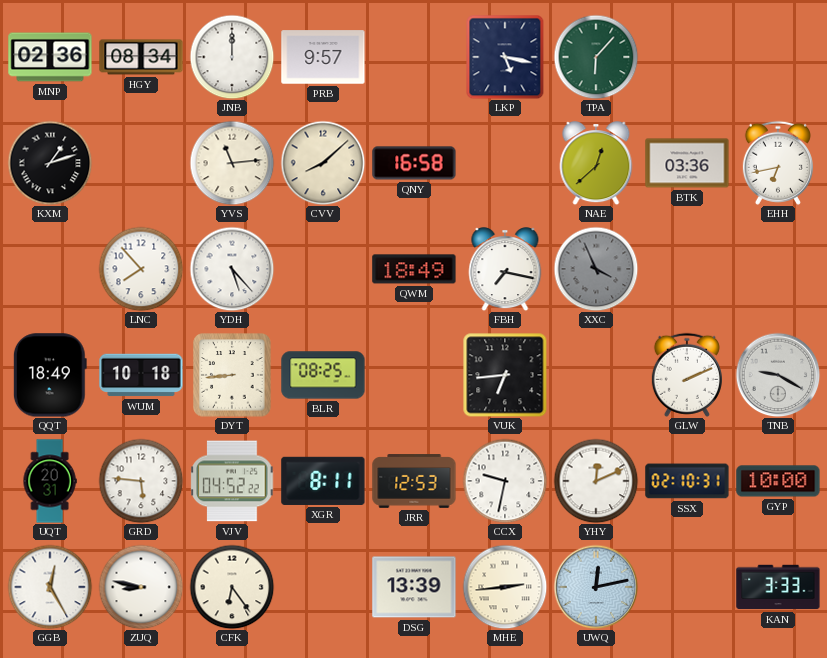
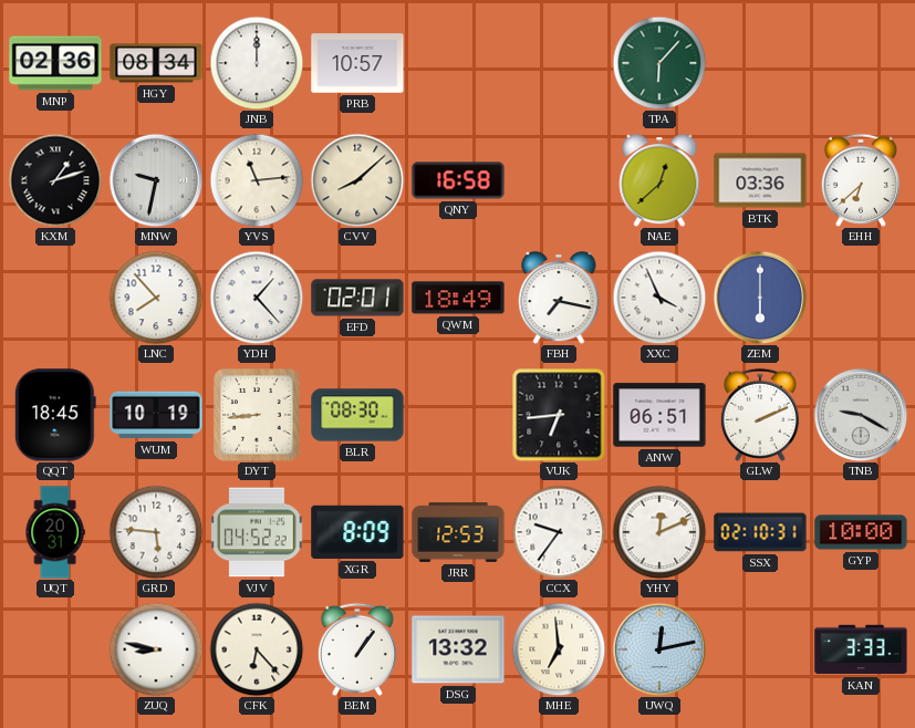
PRB: 9:57 -> 10:57 (357, 63)
LKP: 5:17 -> none (505, 57)
MNW: none -> 9:32 (156, 180)
EHH: 6:43 -> 6:38 (861, 180)
YDH: 5:23 -> 1:23 (257, 298)
EFD: none -> 02:01 (357, 298)
XXC dial: grey -> white (659, 298)
ZEM: none -> 6:00 (760, 298)
QQT: 18:49 -> 18:45 (55, 415)
WUM: 10:18 -> 10:19 (156, 415)
BLR: 08:25 -> 08:30 (357, 415)
ANW: none -> 06:51 (659, 415)
XGR: 8:11 -> 8:09 (357, 532)
CCX: 9:32 -> 9:36 (559, 532)
GGB: 12:25 -> none (50, 587)
CFK: 6:24 -> 6:23 (257, 649)
BEM: none -> 1:06 (357, 649)
DSG: 13:39 -> 13:32 (458, 649)
MHE: 2:44 -> 6:59 (559, 649)
